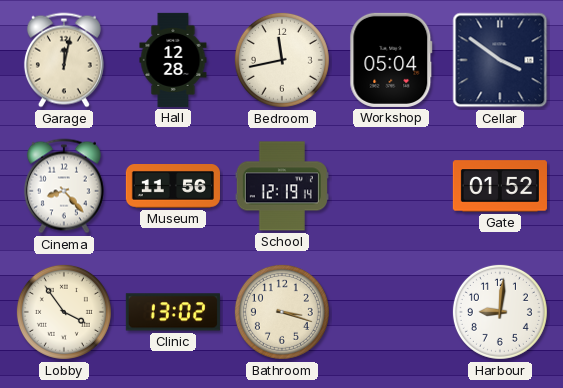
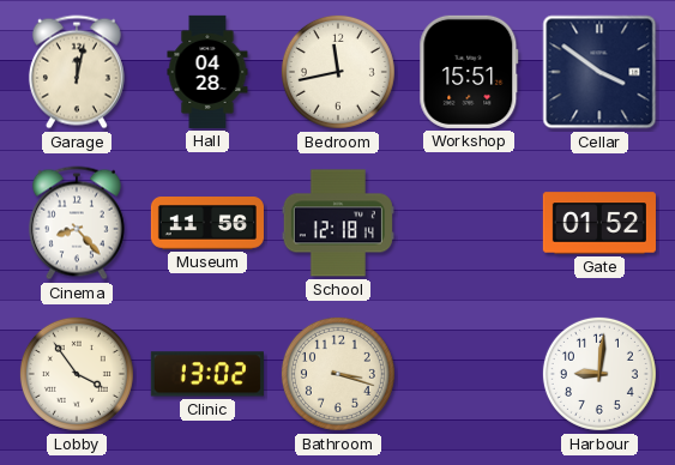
Hall: 12:28 -> 04:28 (207, 72)
Workshop: 05:04 -> 15:51 (469, 72)
School: 12:19 -> 12:18 (338, 223)
